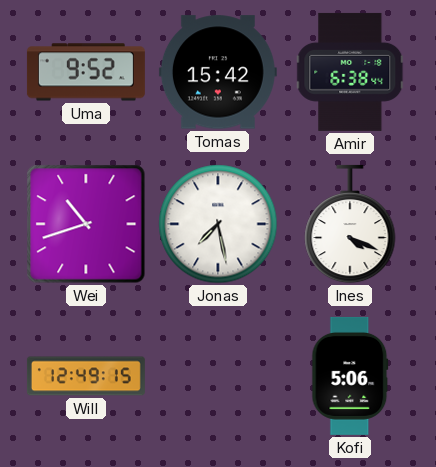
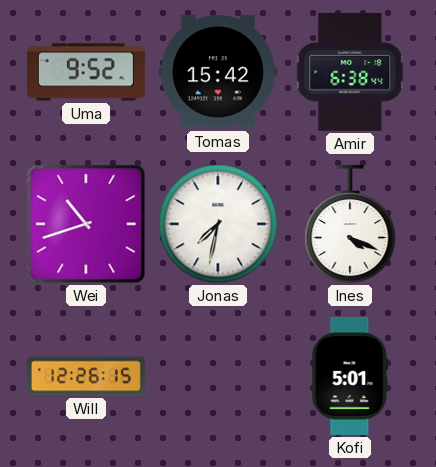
Jonas: 7:28 -> 7:32 (218, 224)
Will: 12:49 -> 12:26 (86, 376)
Kofi: 5:06 -> 5:01 (350, 376)
